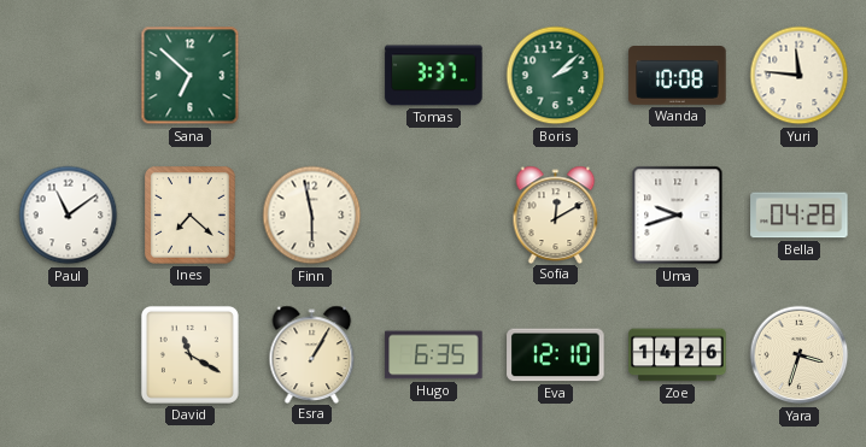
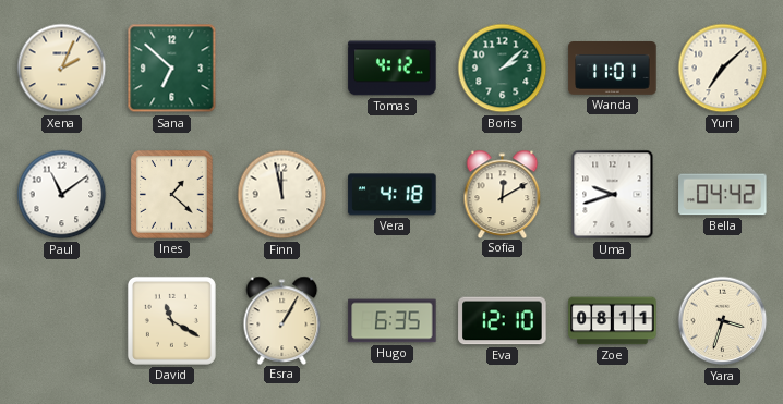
Xena: none -> 2:04 (62, 69)
Tomas: 3:37 -> 4:12 (393, 69)
Wanda: 10:08 -> 11:01 (613, 69)
Yuri: 11:46 -> 7:08 (723, 69)
Ines: 7:22 -> 1:22 (172, 195)
Finn: 5:58 -> 11:58 (282, 195)
Vera: none -> 4:18 (393, 195)
Bella: 04:28 -> 04:42 (723, 195)
Zoe: 14:26 -> 08:11 (613, 321)
